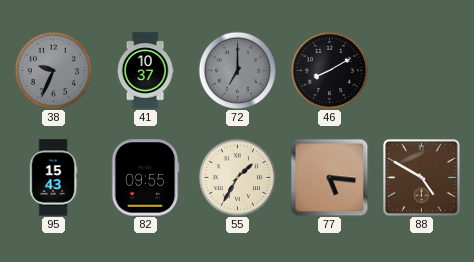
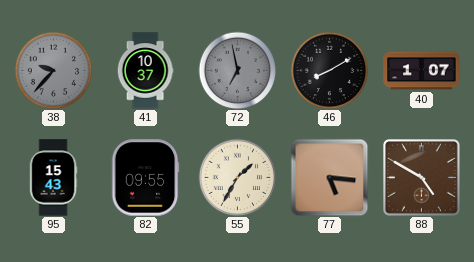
38: 9:34 -> 9:37 (53, 70)
72: 7:00 -> 6:58 (237, 70)
40: none -> 1:07 (422, 71)
